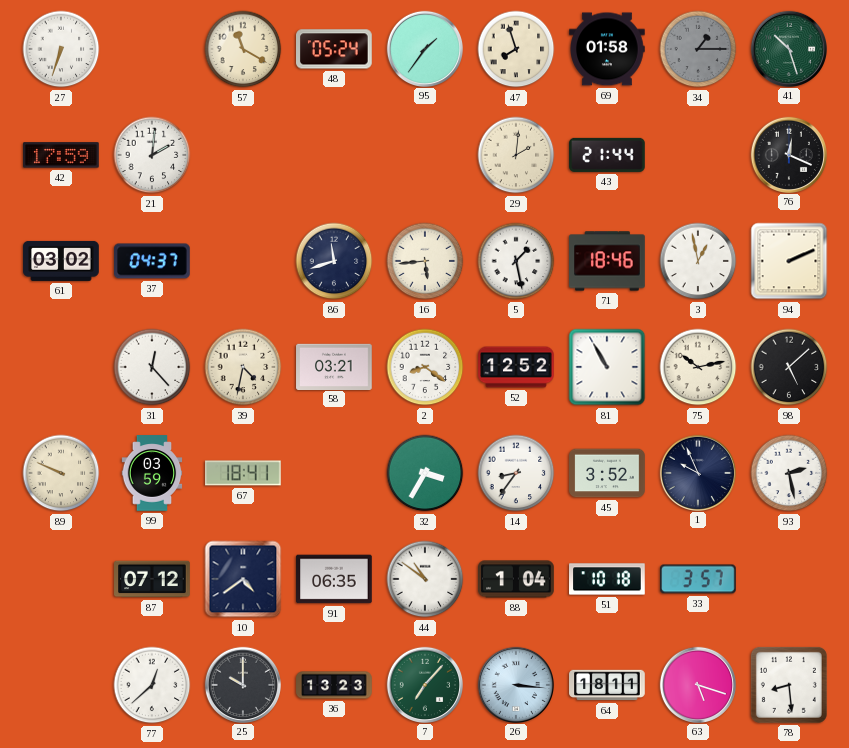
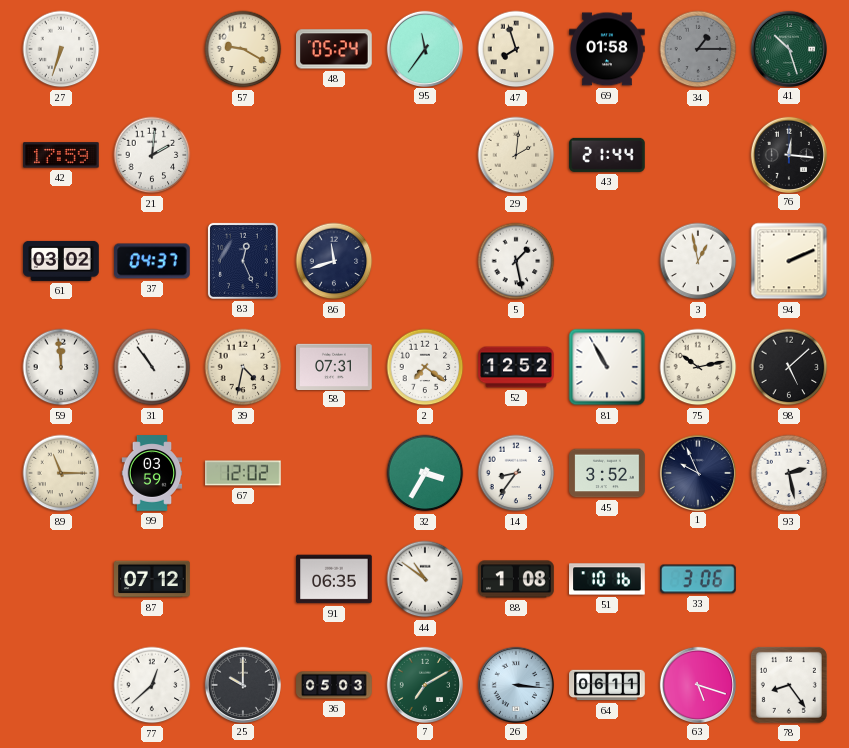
57: 11:20 -> 9:20 (243, 49)
95: 1:36 -> 11:36 (424, 48)
76: 12:19 -> 12:16 (788, 154)
83: none -> 12:26 (243, 261)
16: 5:44 -> none (425, 261)
71: 18:46 -> none (607, 261)
59: none -> 11:59 (61, 367)
31: 12:23 -> 10:54 (152, 367)
58: 03:21 -> 07:31 (334, 366)
2: 8:21 -> 7:21 (425, 367)
89: 9:49 -> 11:15 (61, 473)
67: 18:41 -> 12:02 (243, 473)
10: 4:39 -> none (243, 579)
88: 1:04 -> 1:08 (516, 579)
51: 10:18 -> 10:16 (607, 579)
33: 3:57 -> 3:06 (698, 579)
36: 13:23 -> 05:03 (334, 685)
7: 7:07 -> 7:10 (424, 684)
64: 18:11 -> 06:11 (607, 685)
78: 8:29 -> 8:24 (789, 685)
